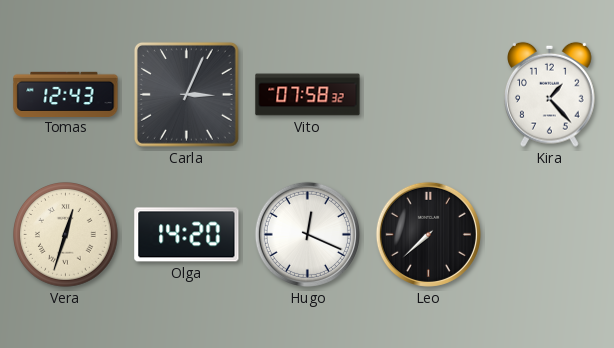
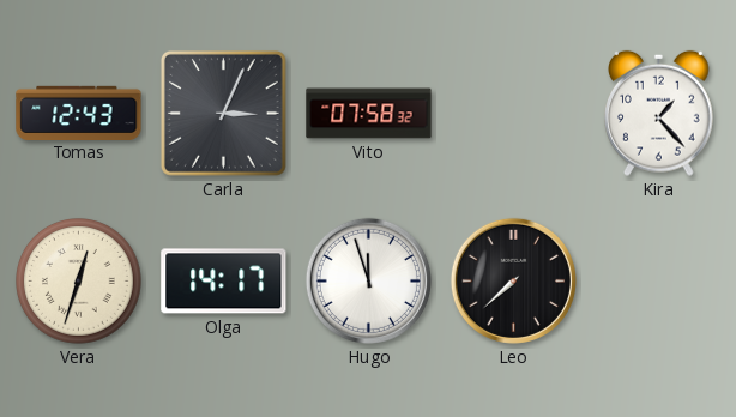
Olga: 14:20 -> 14:17 (224, 282)
Hugo: 12:19 -> 11:57 (368, 280)
